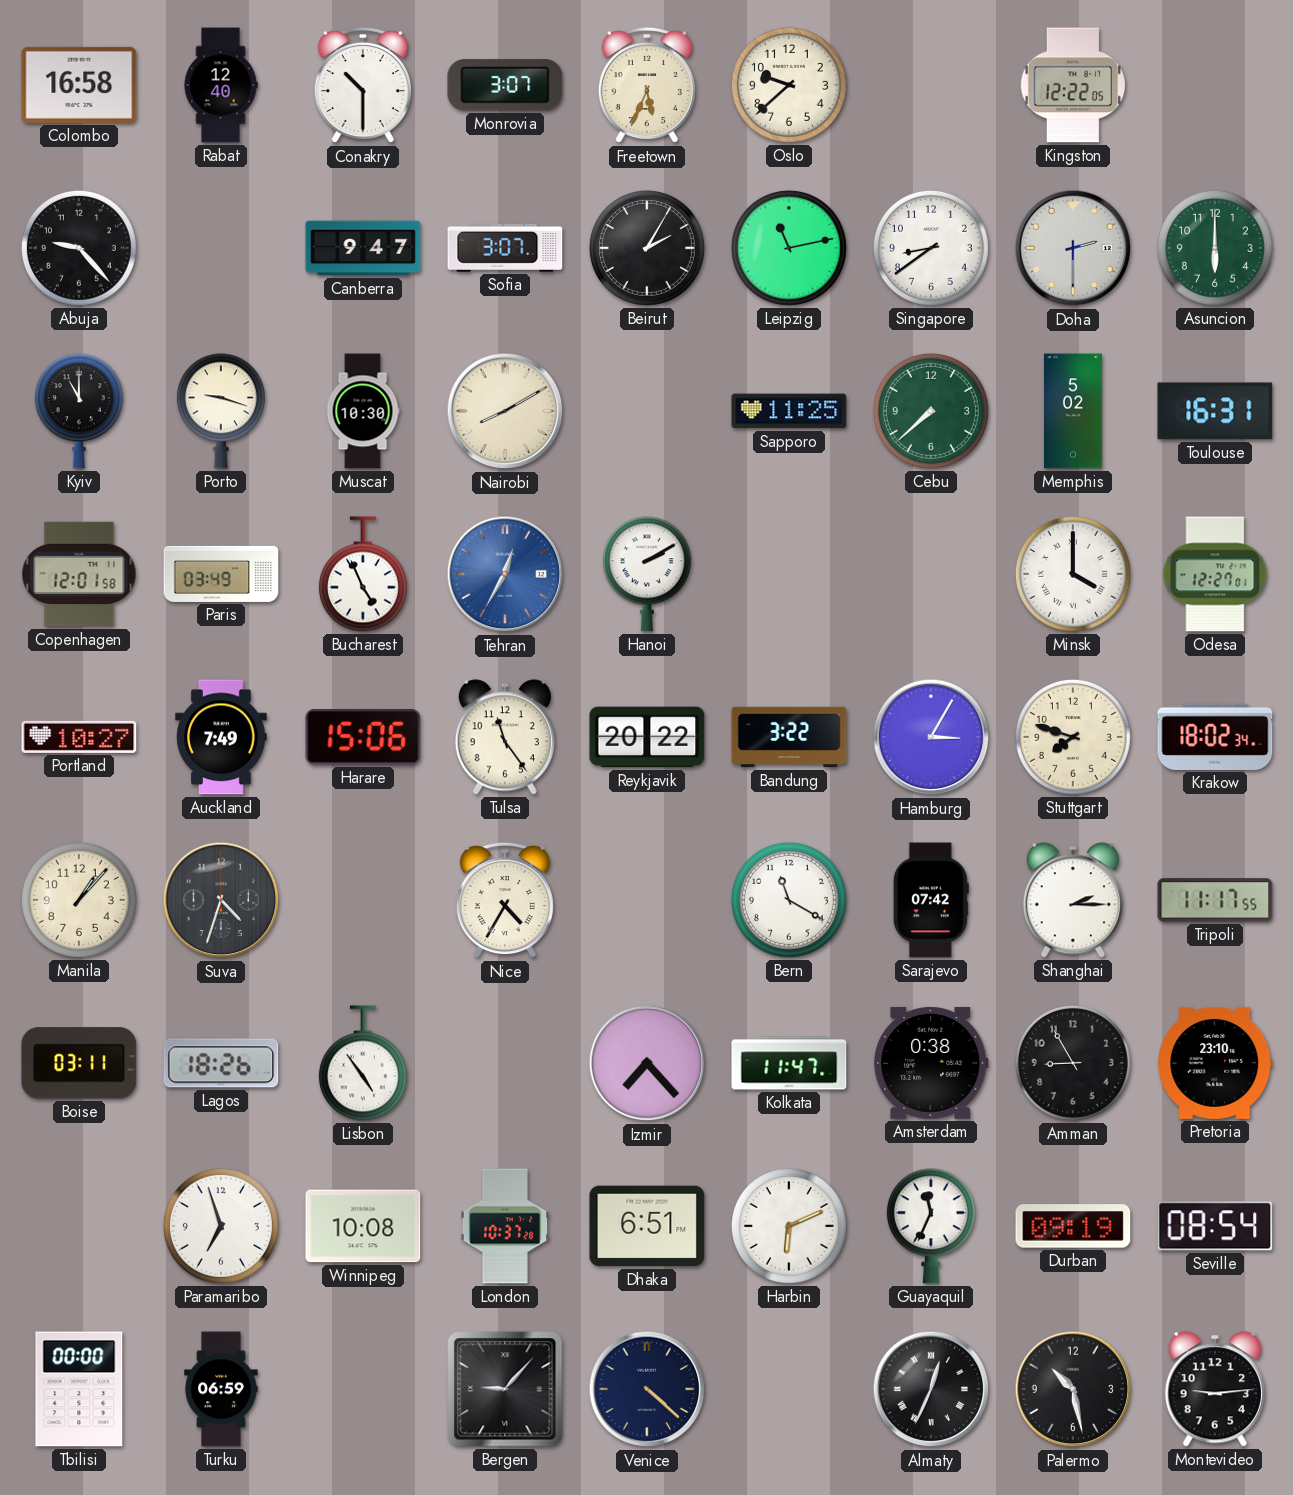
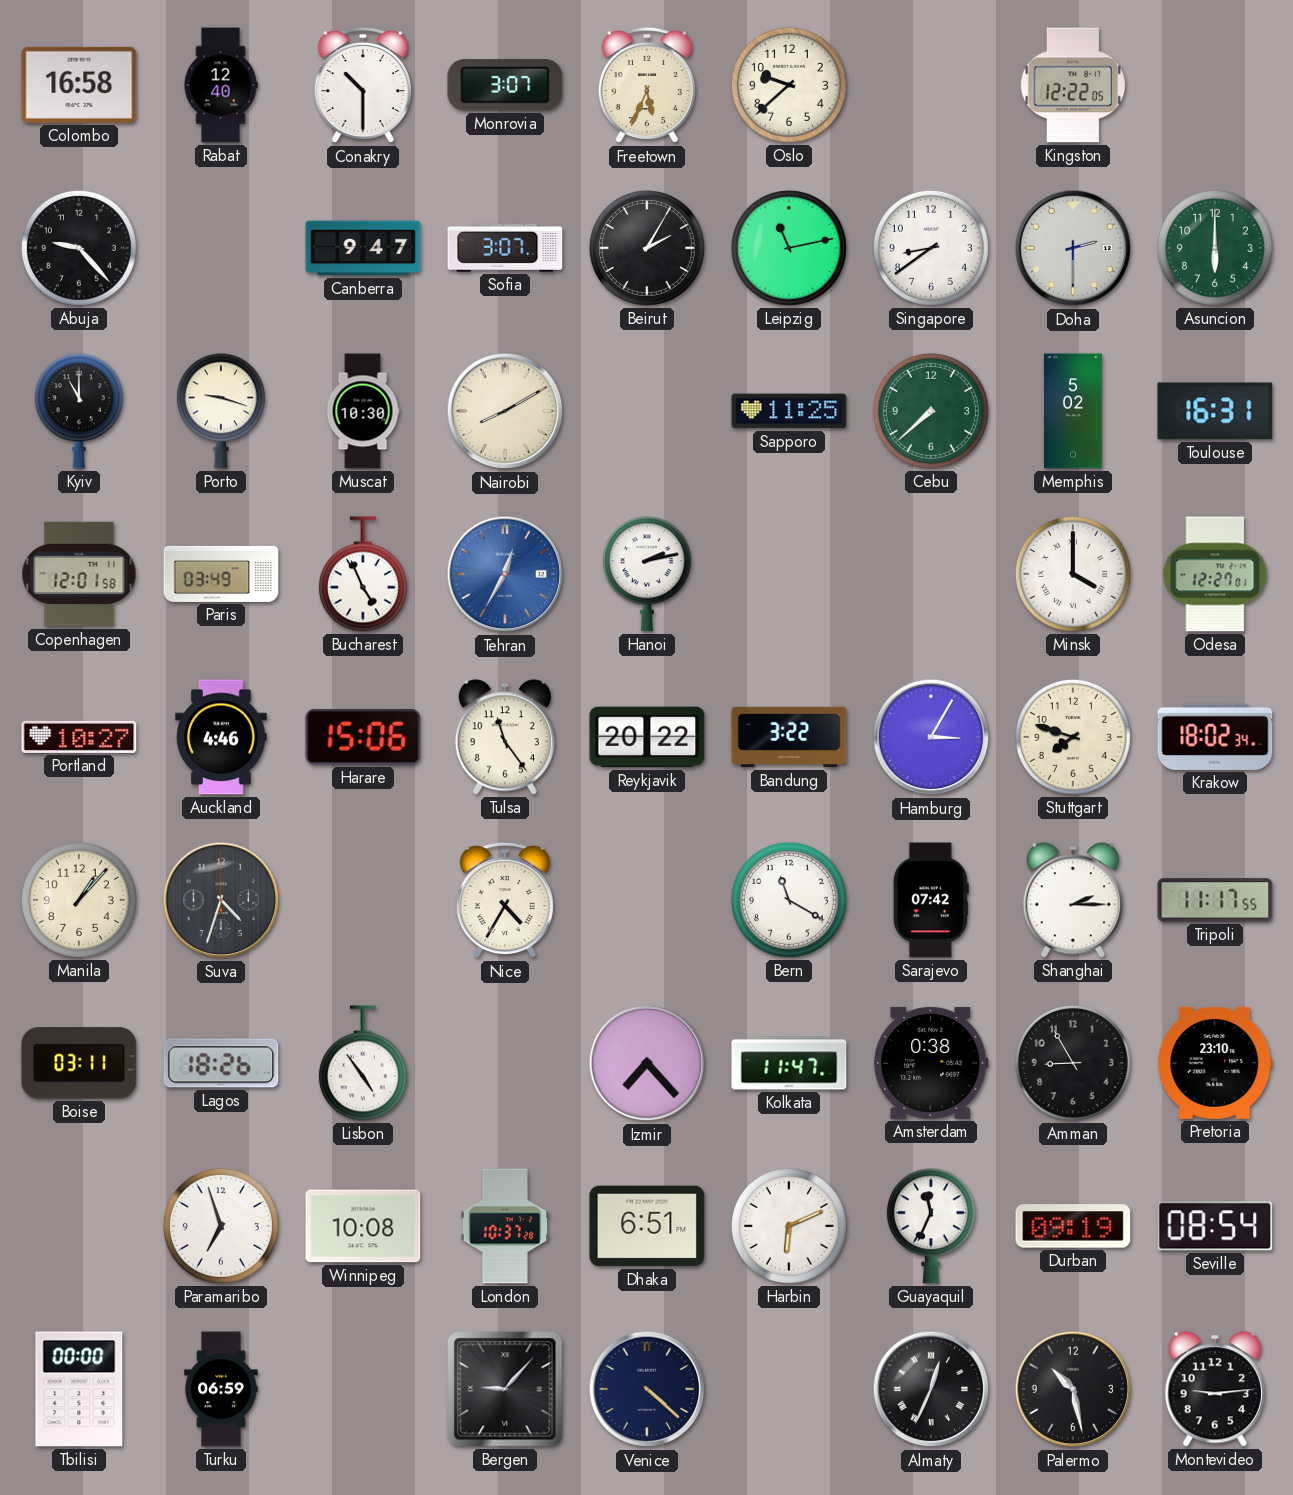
Hanoi: 2:10 -> 2:13 (647, 574)
Auckland: 7:49 -> 4:46 (221, 737)
